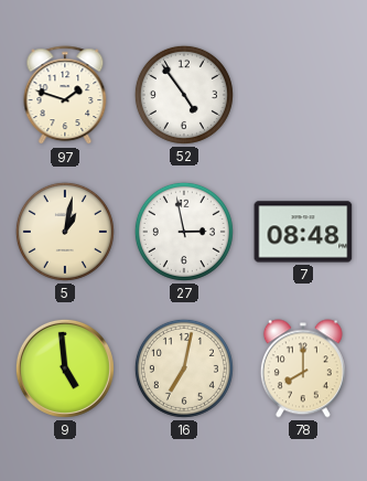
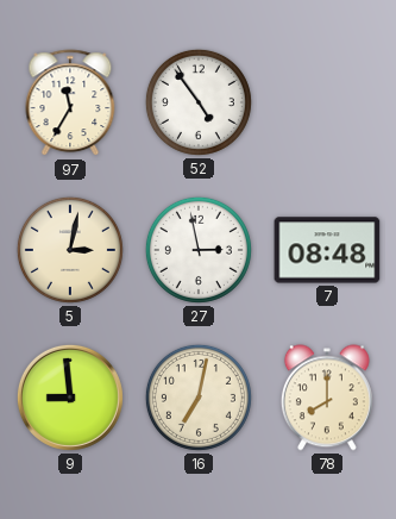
97: 1:48 -> 11:35 (70, 104)
5: 1:02 -> 3:02 (70, 250)
9: 4:59 -> 8:59 (70, 398)
